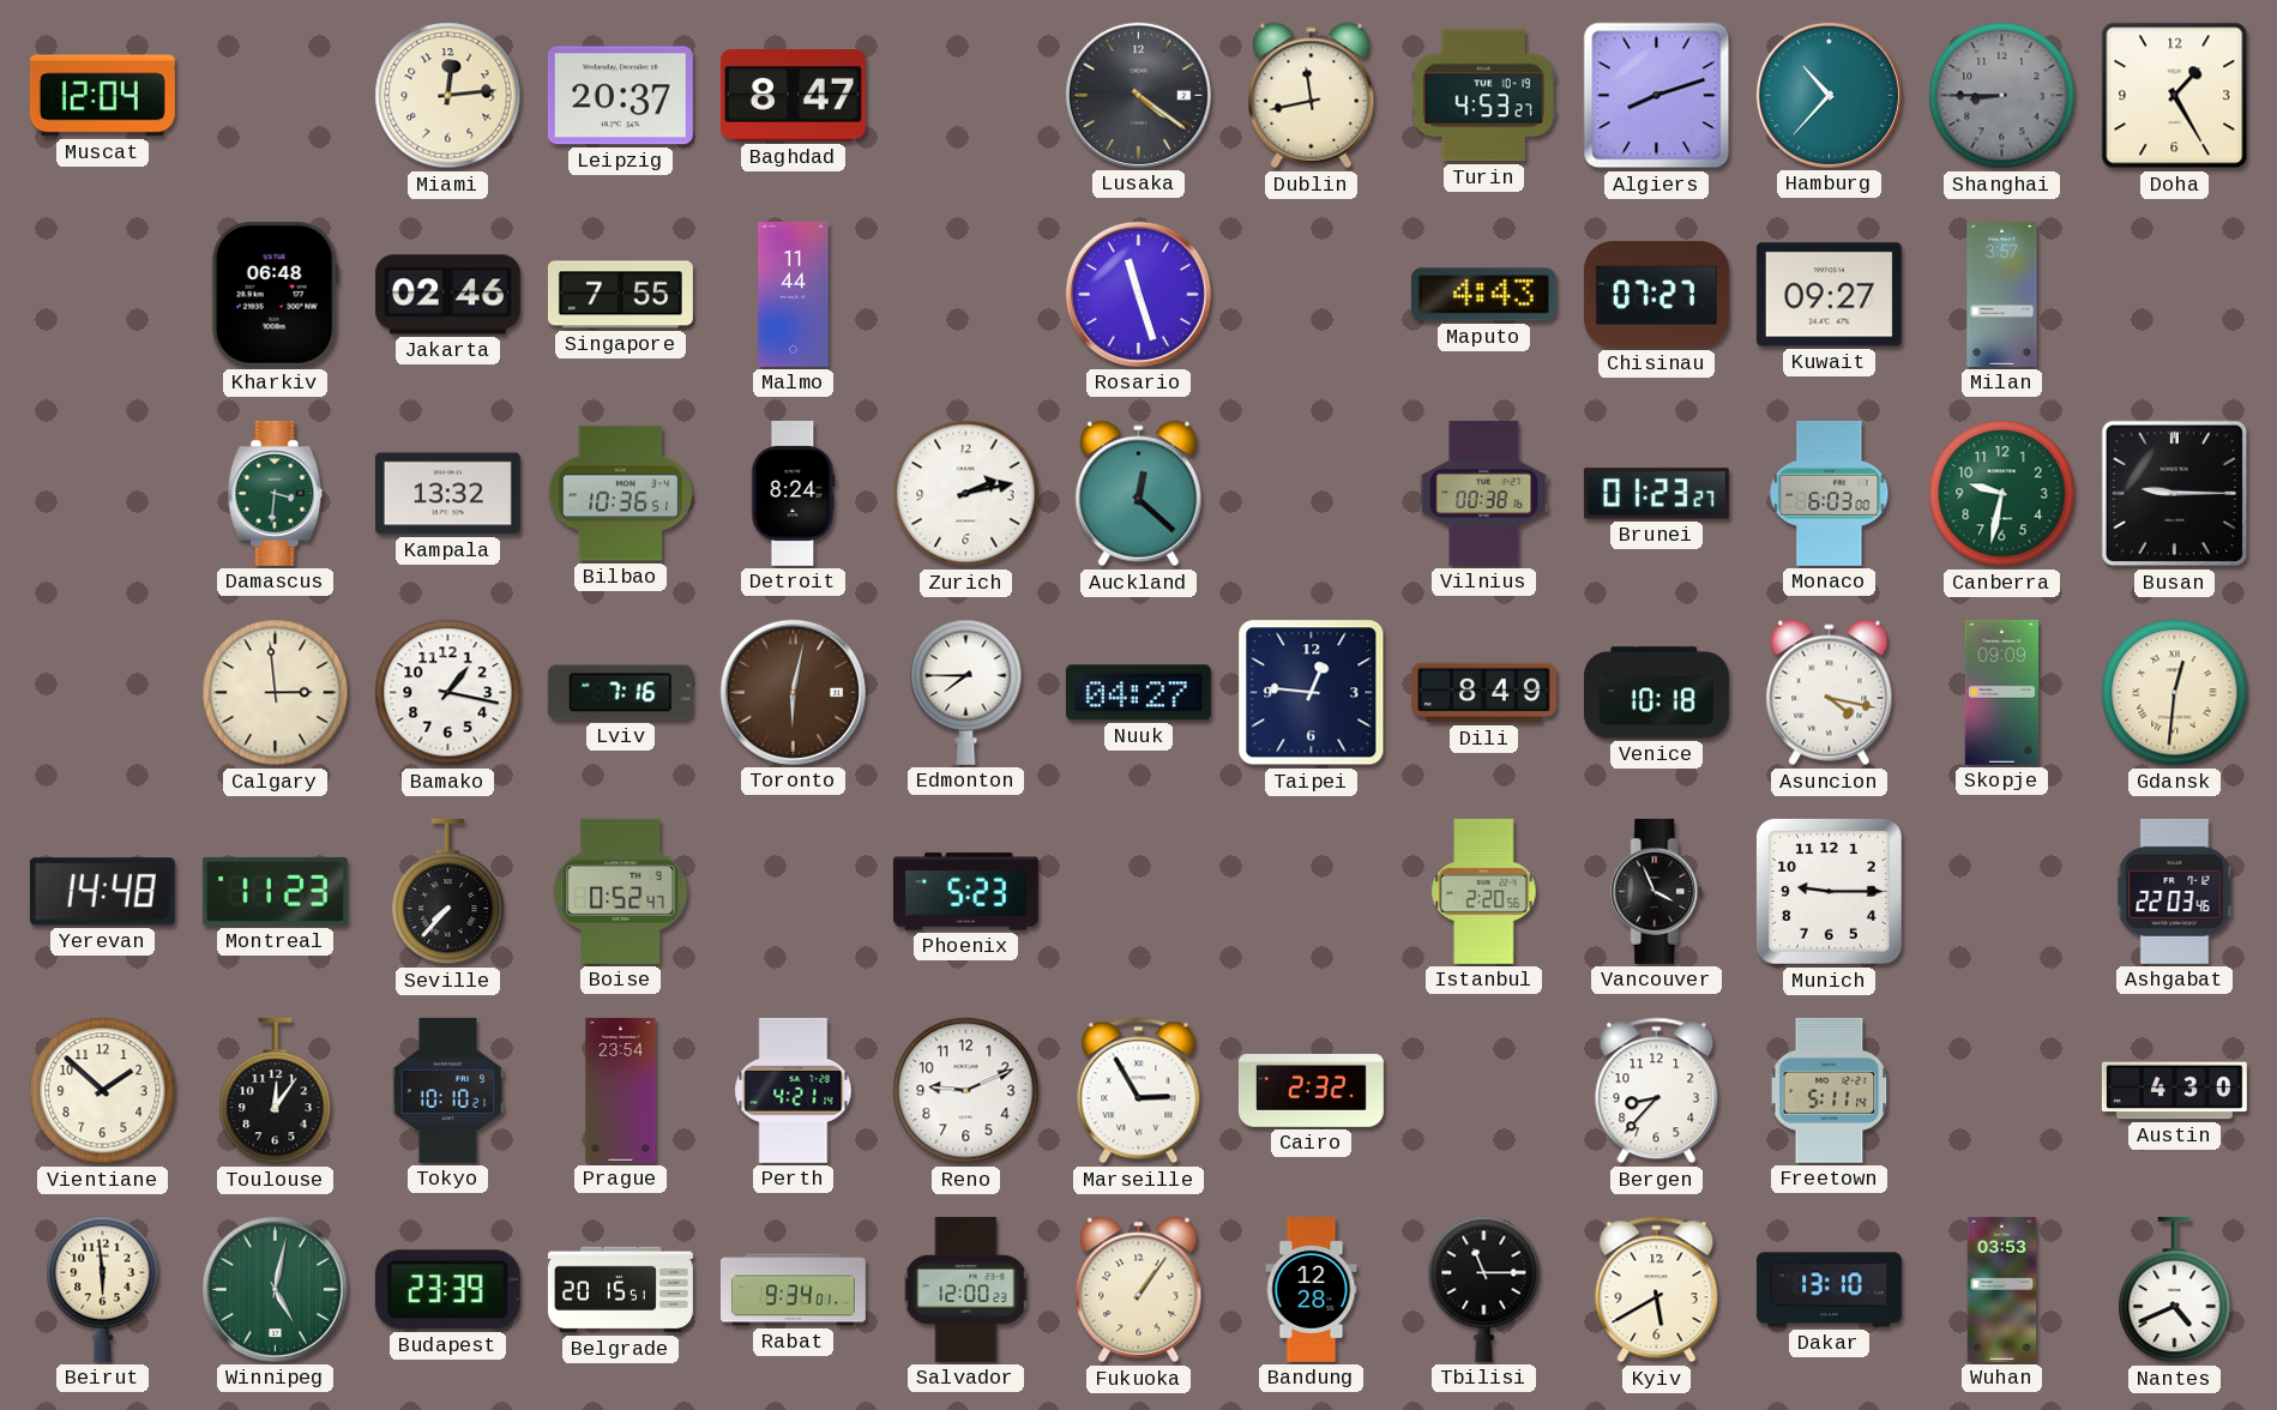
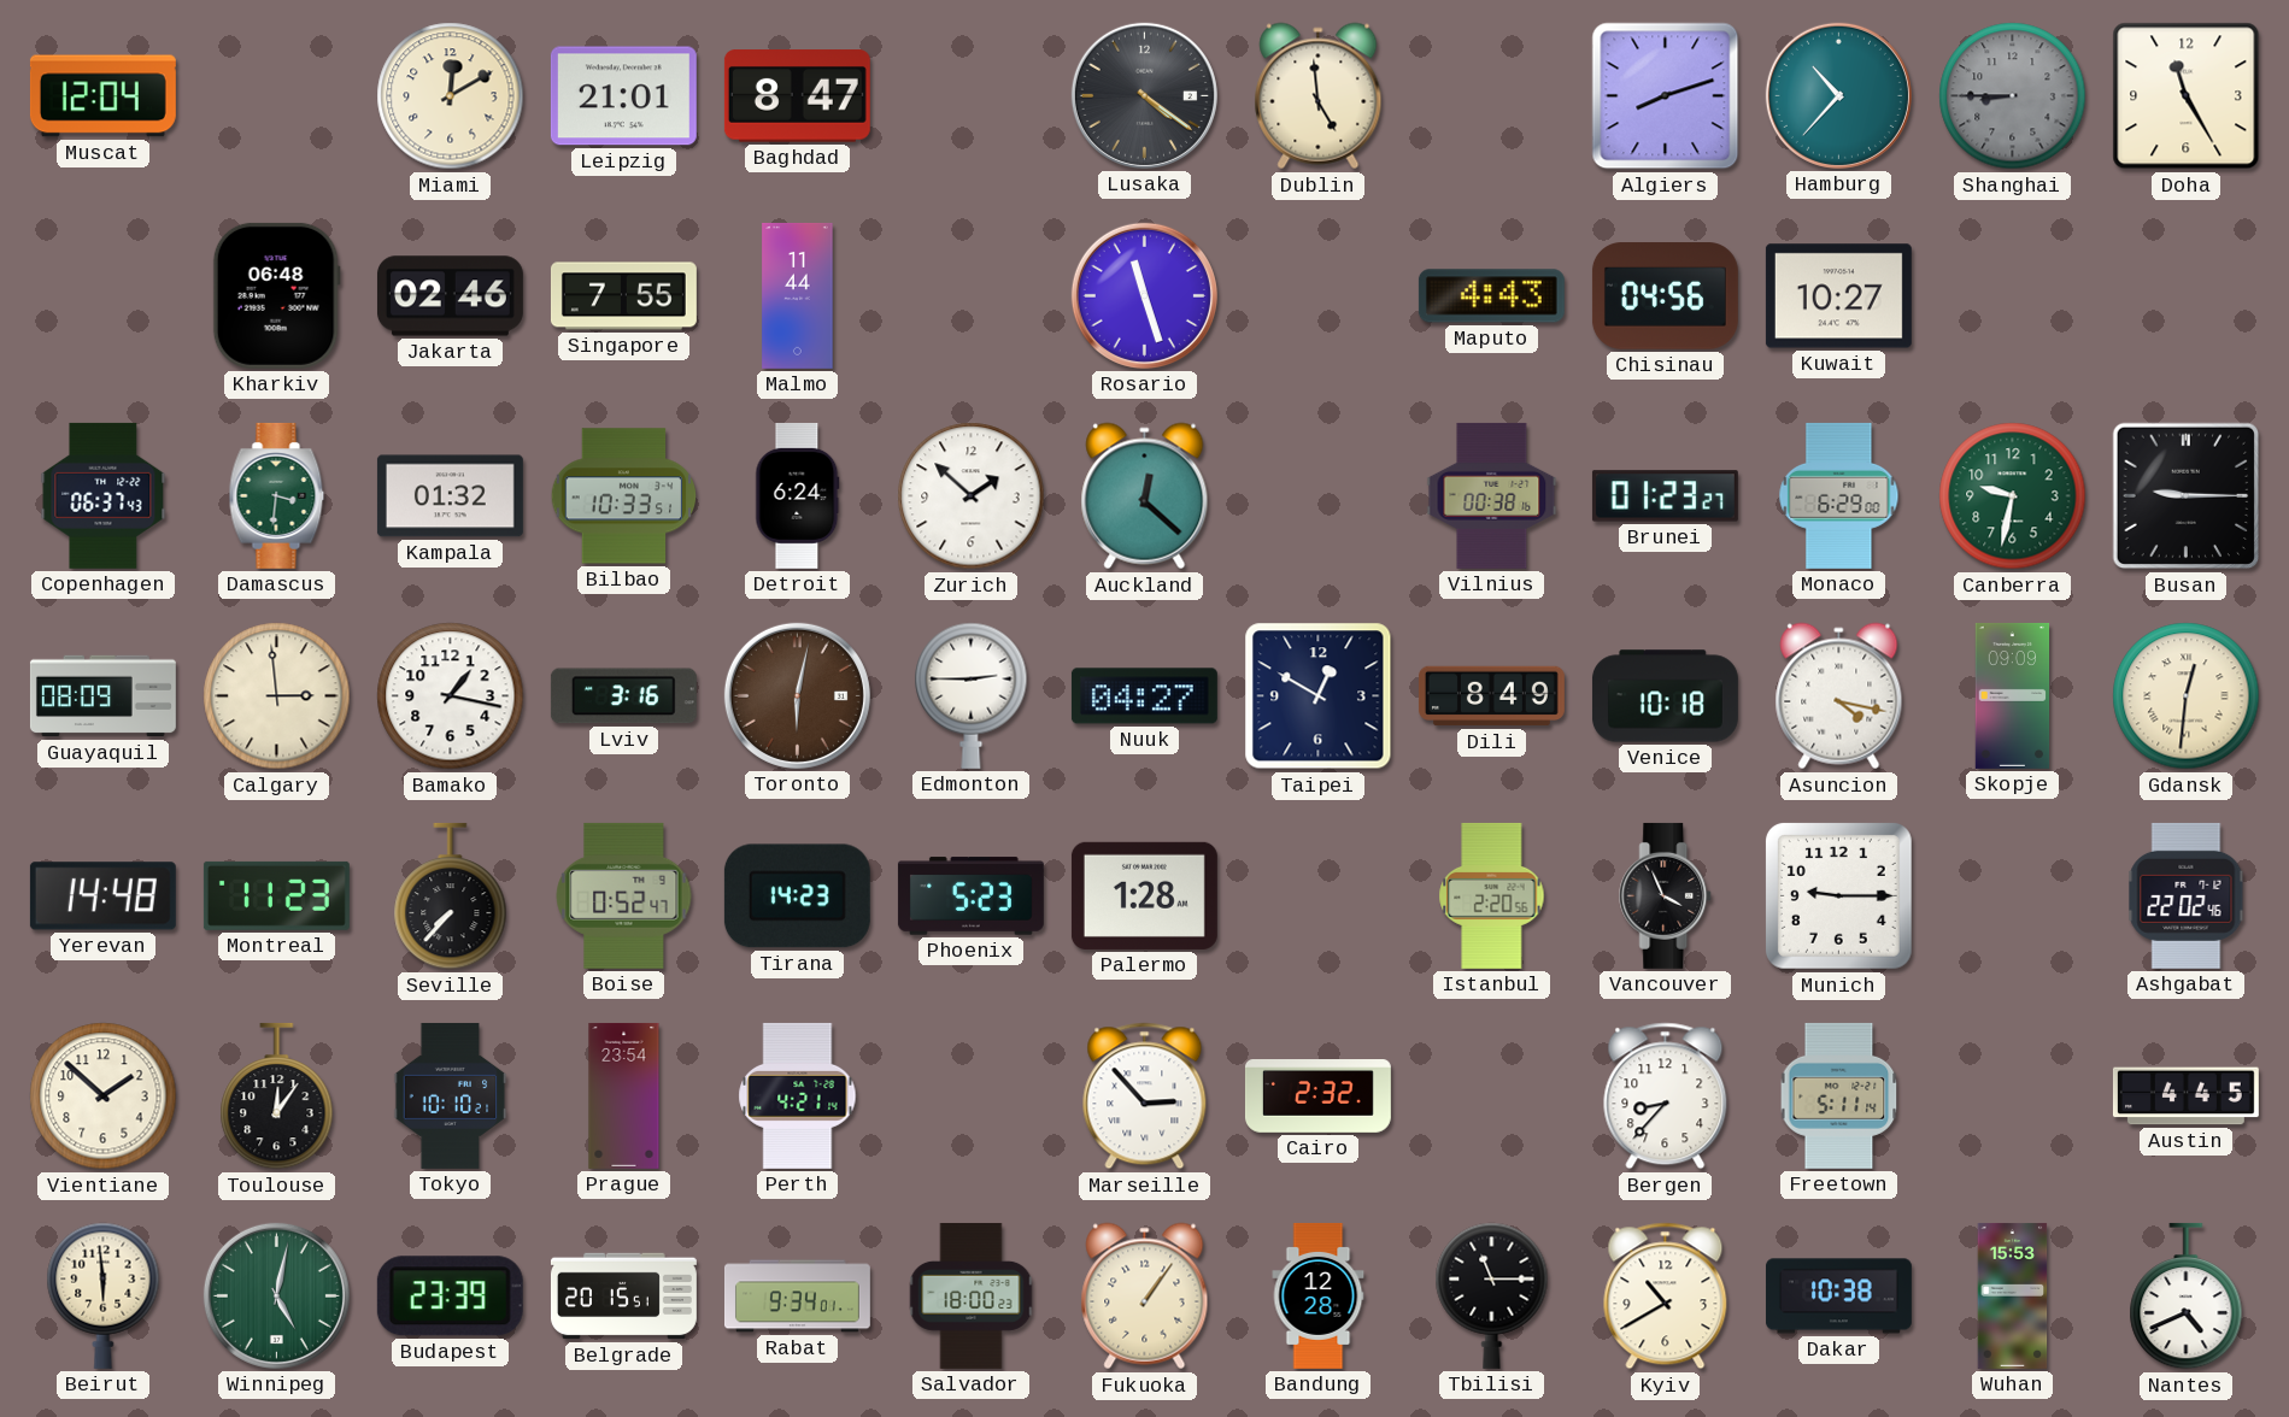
Miami: 12:14 -> 12:10 (451, 96)
Leipzig: 20:37 -> 21:01 (623, 96)
Dublin: 11:43 -> 4:59 (1319, 96)
Turin: 4:53 -> none (1483, 96)
Doha: 1:25 -> 11:25 (2187, 96)
Chisinau: 07:27 -> 04:56 (1665, 296)
Kuwait: 09:27 -> 10:27 (1838, 296)
Milan: 3:57 -> none (2002, 294)
Copenhagen: none -> 06:37 (104, 495)
Kampala: 13:32 -> 01:32 (450, 496)
Bilbao: 10:36 -> 10:33 (624, 496)
Detroit: 8:24 -> 6:24 (798, 495)
Zurich: 2:13 -> 1:52 (972, 496)
Monaco: 6:03 -> 6:29 (1839, 495)
Guayaquil: none -> 08:09 (102, 696)
Lviv: 7:16 -> 3:16 (623, 696)
Edmonton: 7:45 -> 2:45 (972, 695)
Taipei: 12:46 -> 12:50 (1319, 696)
Tirana: none -> 14:23 (797, 896)
Palermo: none -> 1:28 (1144, 895)
Ashgabat: 22:03 -> 22:02 (2187, 895)
Reno: 9:11 -> none (966, 1091)
Marseille: 2:55 -> 2:53 (1145, 1096)
Austin: 4:30 -> 4:45 (2185, 1096)
Salvador: 12:00 -> 18:00 (972, 1295)
Kyiv: 5:40 -> 10:40 (1666, 1297)
Dakar: 13:10 -> 10:38 (1838, 1297)
Wuhan: 03:53 -> 15:53 (2013, 1295)
